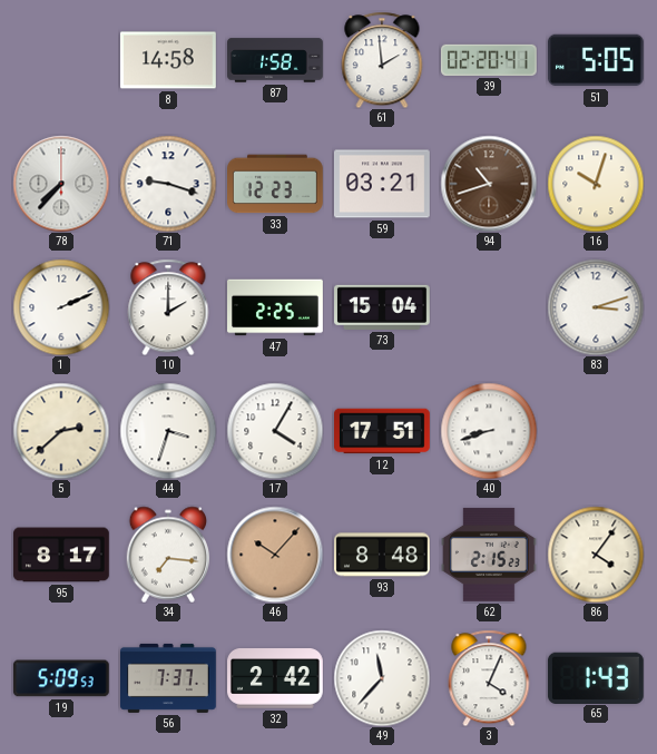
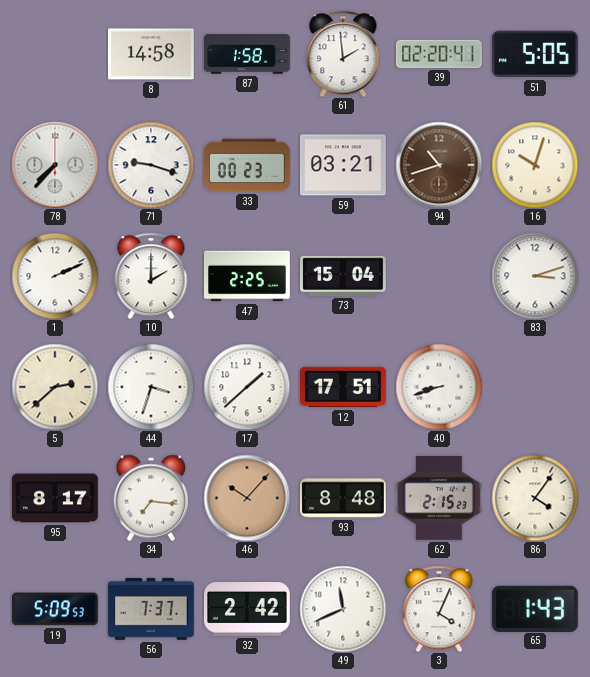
33: 12:23 -> 00:23 (248, 165)
17: 4:05 -> 1:38 (247, 387)
49: 11:37 -> 11:41 (343, 609)
